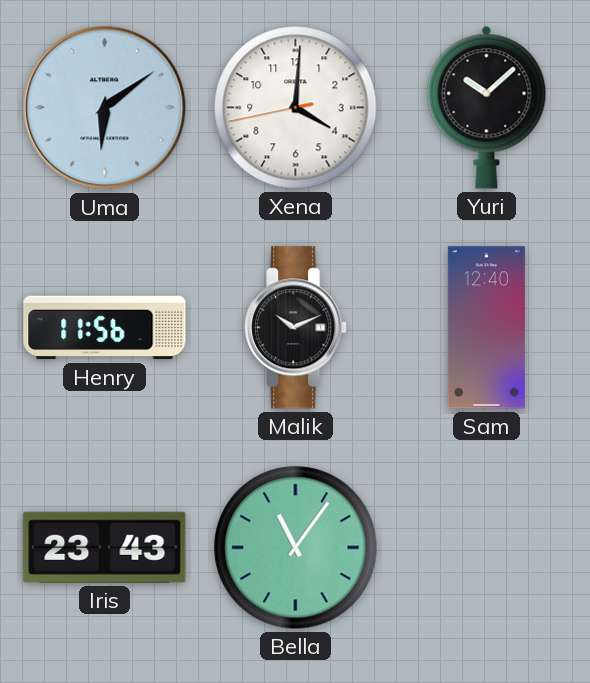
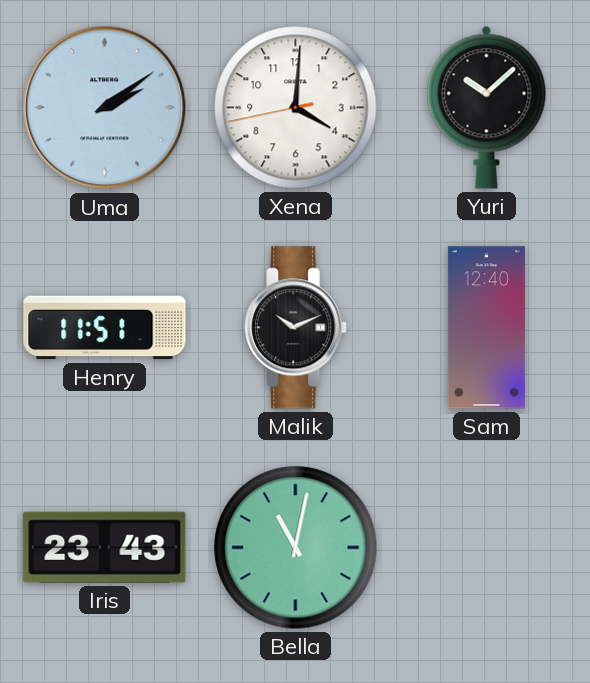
Uma: 6:09 -> 2:09 (105, 108)
Henry: 11:56 -> 11:51 (105, 328)
Bella: 11:06 -> 11:02 (296, 548)
